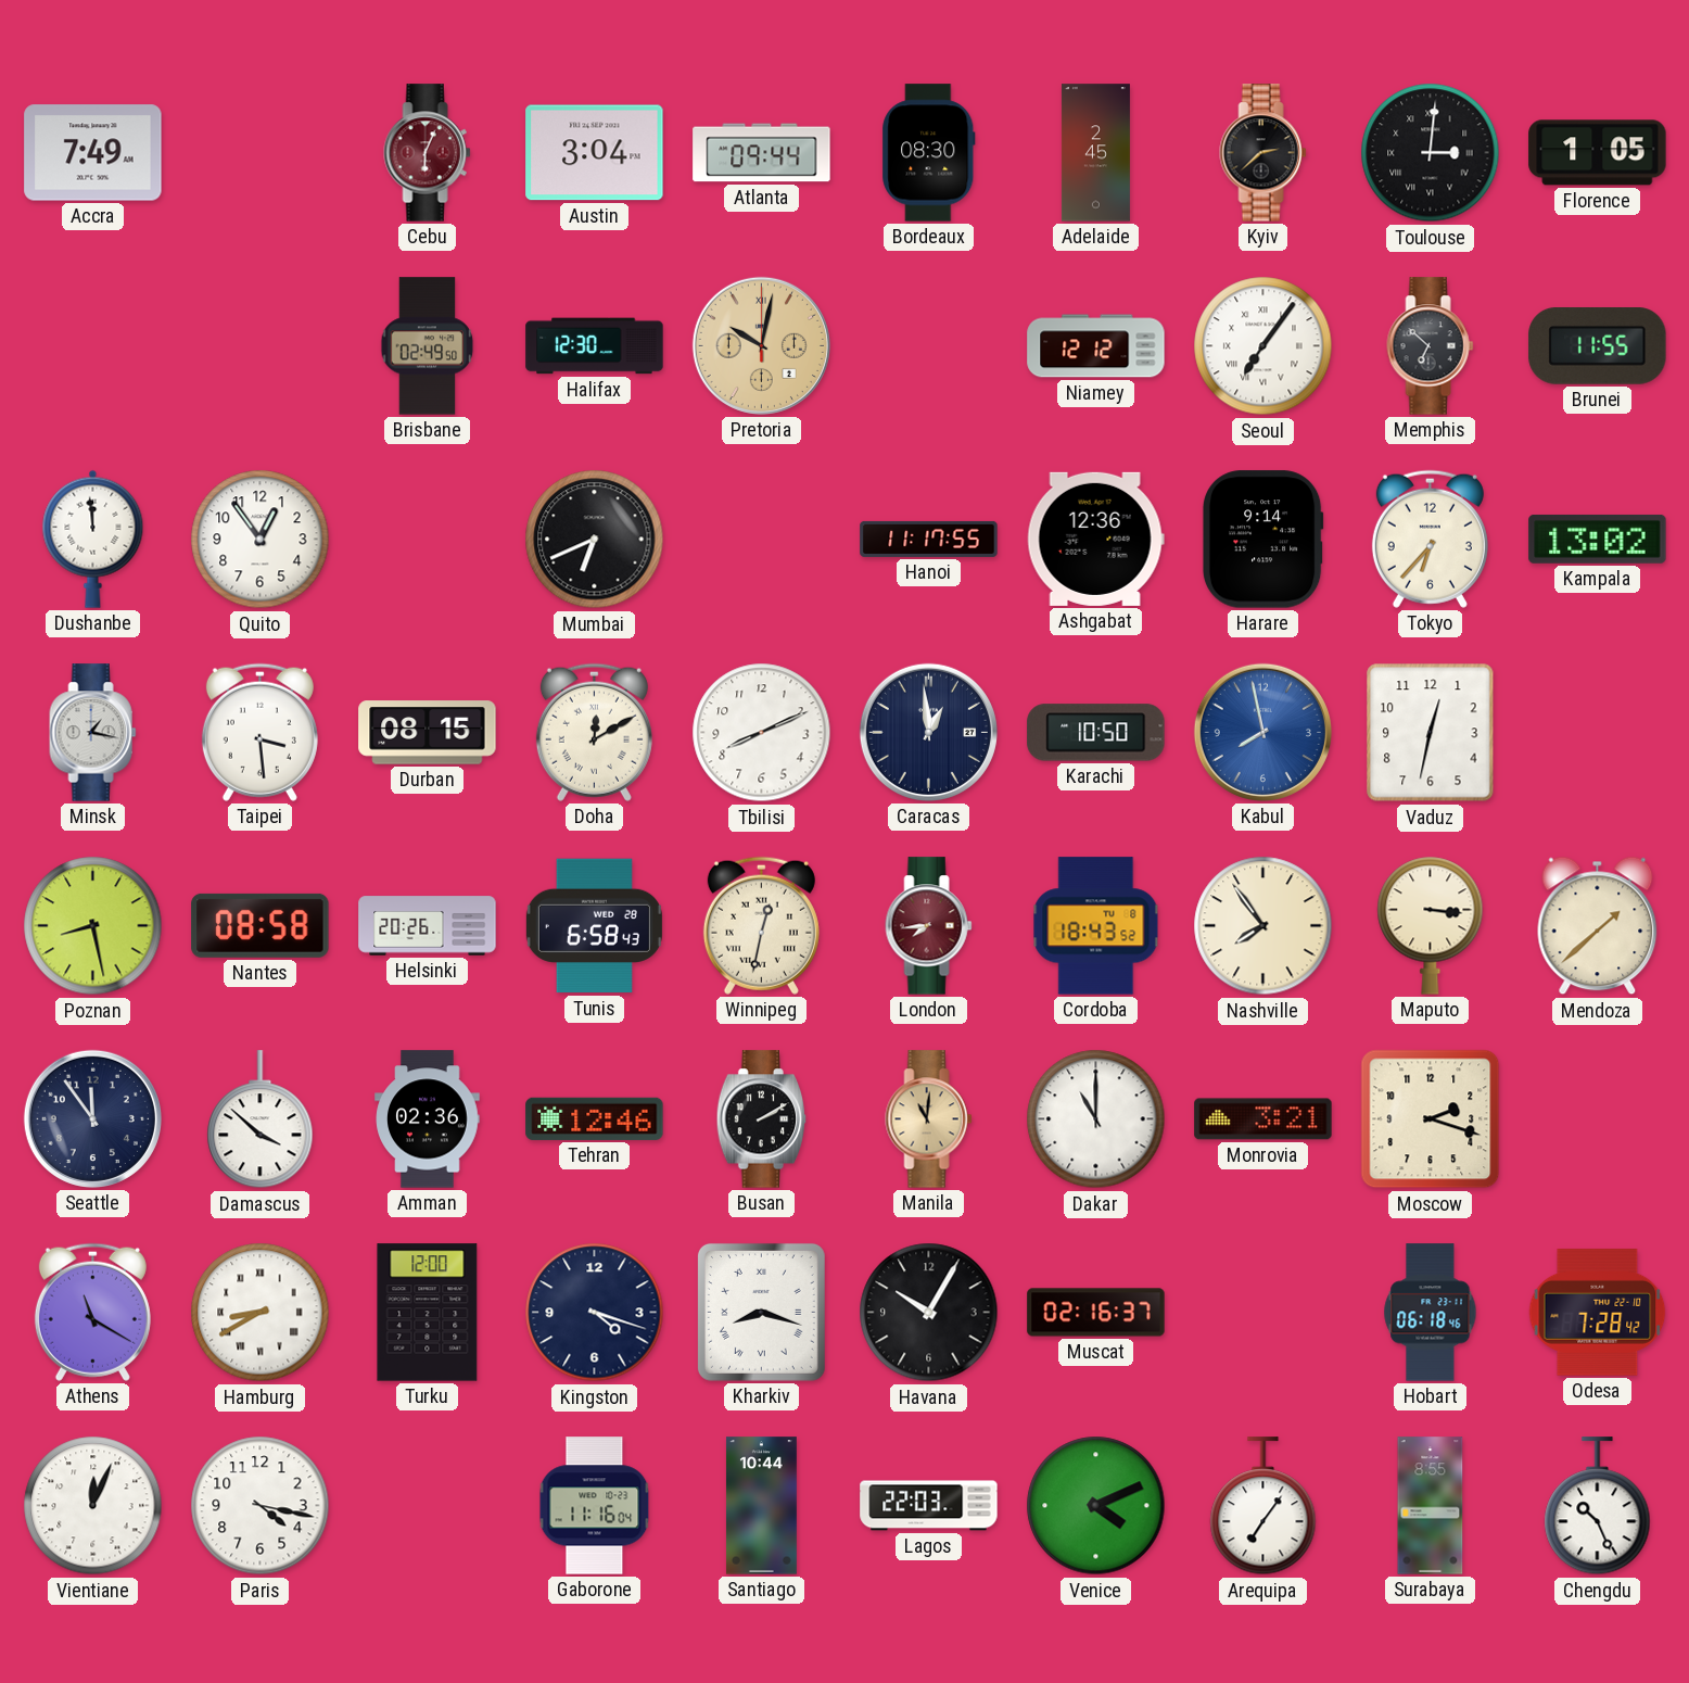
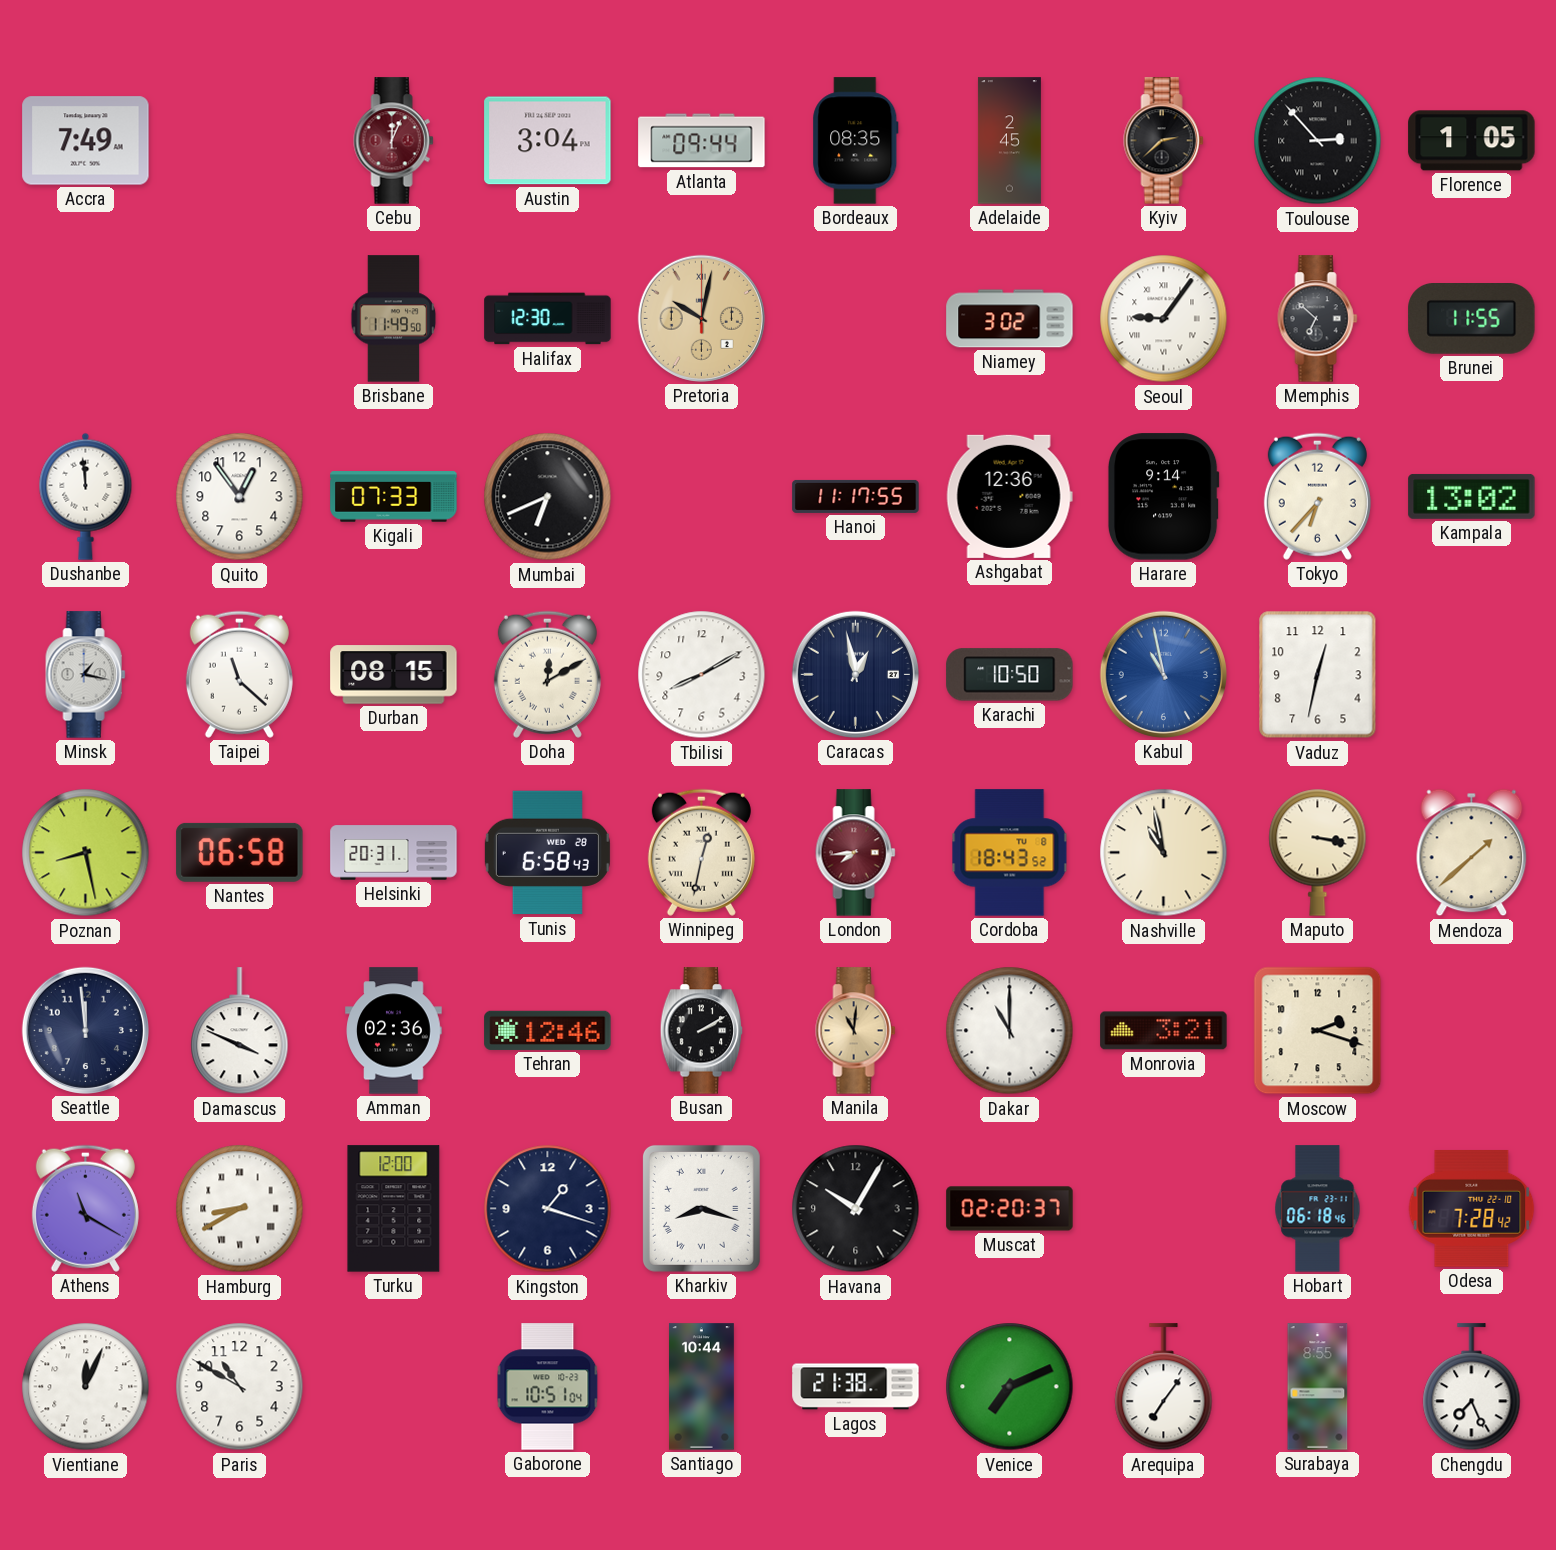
Cebu: 6:04 -> 12:04 (394, 141)
Bordeaux: 08:30 -> 08:35 (856, 141)
Toulouse: 3:01 -> 2:53 (1318, 141)
Brisbane: 02:49 -> 11:49 (394, 319)
Niamey: 12:12 -> 3:02 (1010, 319)
Seoul: 7:06 -> 9:06 (1164, 319)
Kigali: none -> 07:33 (394, 497)
Taipei: 3:29 -> 11:22 (239, 674)
Tbilisi: 8:11 -> 8:10 (702, 675)
Caracas: 12:59 -> 12:58 (855, 674)
Kabul: 7:58 -> 10:58 (1163, 674)
Nantes: 08:58 -> 06:58 (240, 852)
Helsinki: 20:26 -> 20:31 (394, 853)
Nashville: 7:54 -> 10:58 (1164, 853)
Maputo: 3:16 -> 3:17 (1318, 852)
Seattle: 11:54 -> 11:59 (85, 1030)
Damascus: 3:52 -> 3:49 (240, 1031)
Kingston: 4:18 -> 1:18 (548, 1209)
Muscat: 02:16 -> 02:20 (1010, 1209)
Paris: 4:17 -> 10:50 (240, 1387)
Gaborone: 11:16 -> 10:51 (548, 1387)
Lagos: 22:03 -> 21:38 (856, 1387)
Venice: 4:11 -> 7:11 (1010, 1387)
Chengdu: 10:26 -> 7:26 (1472, 1387)
